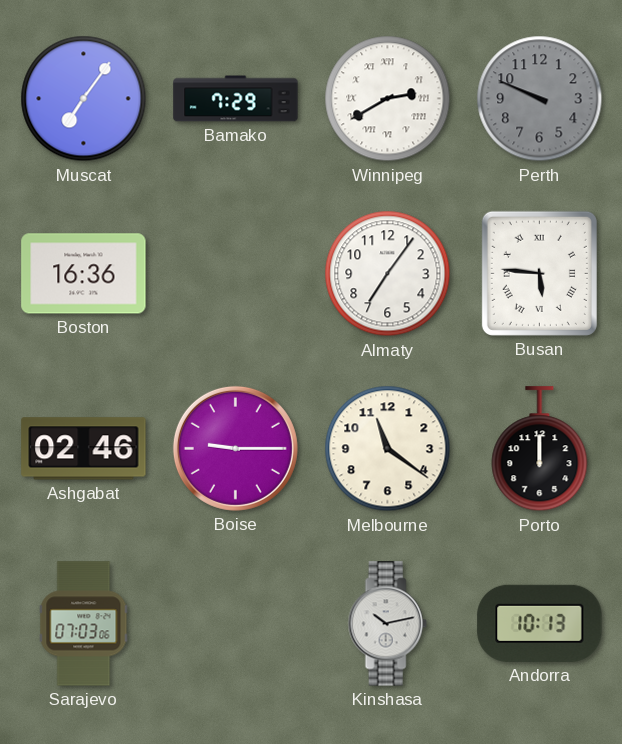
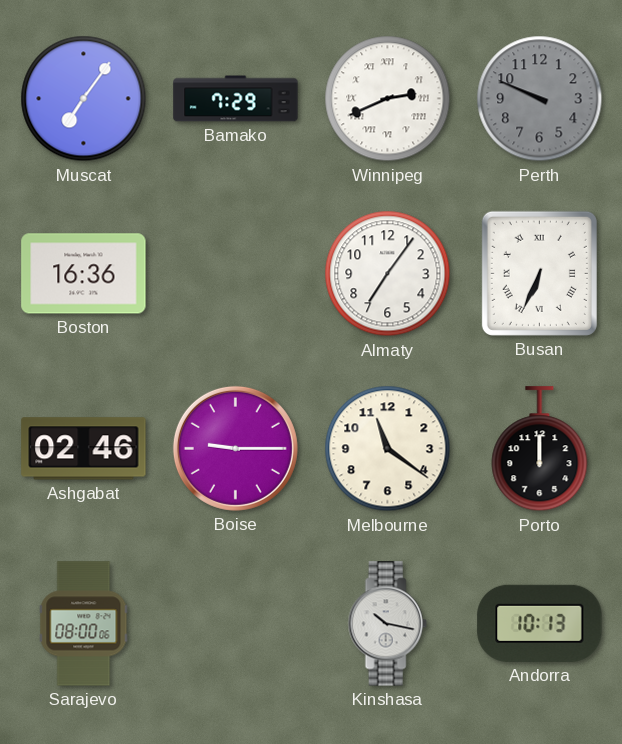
Winnipeg: 2:40 -> 2:41 (388, 99)
Busan: 5:46 -> 6:34 (539, 273)
Sarajevo: 07:03 -> 08:00 (84, 624)
Kinshasa: 10:13 -> 10:17 (387, 624)
